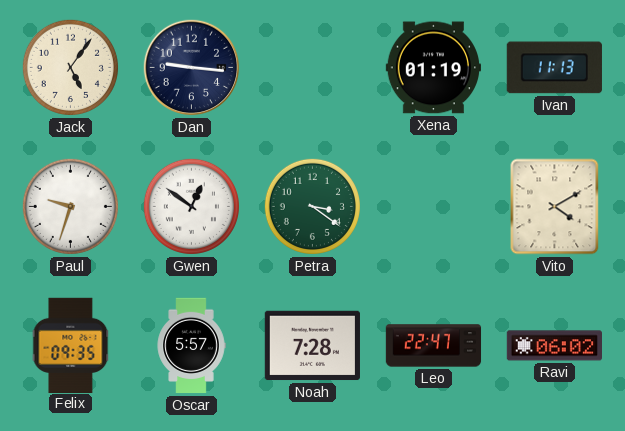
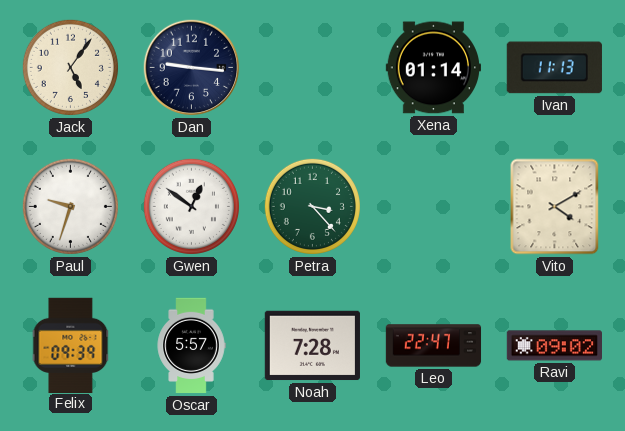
Xena: 01:19 -> 01:14 (433, 68)
Petra: 3:21 -> 3:23 (312, 206)
Felix: 09:35 -> 09:39 (71, 345)
Ravi: 06:02 -> 09:02 (554, 346)
